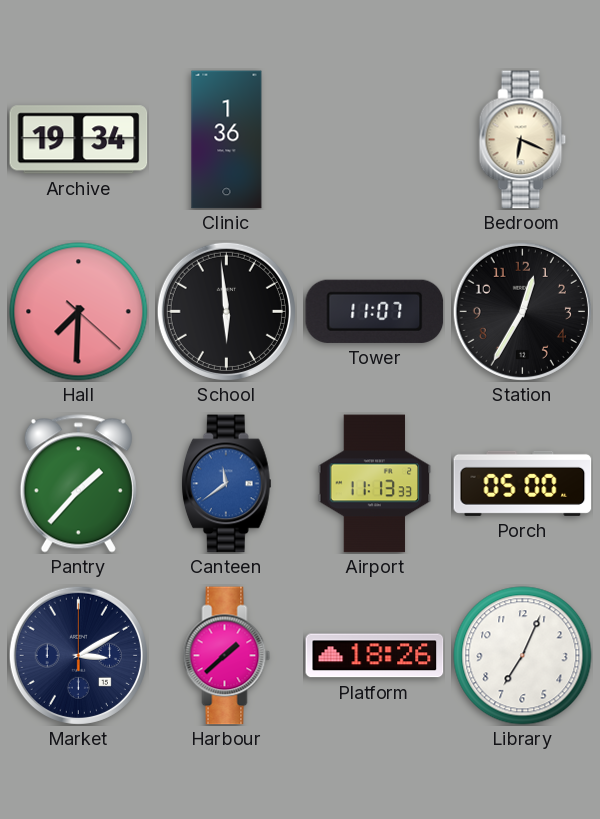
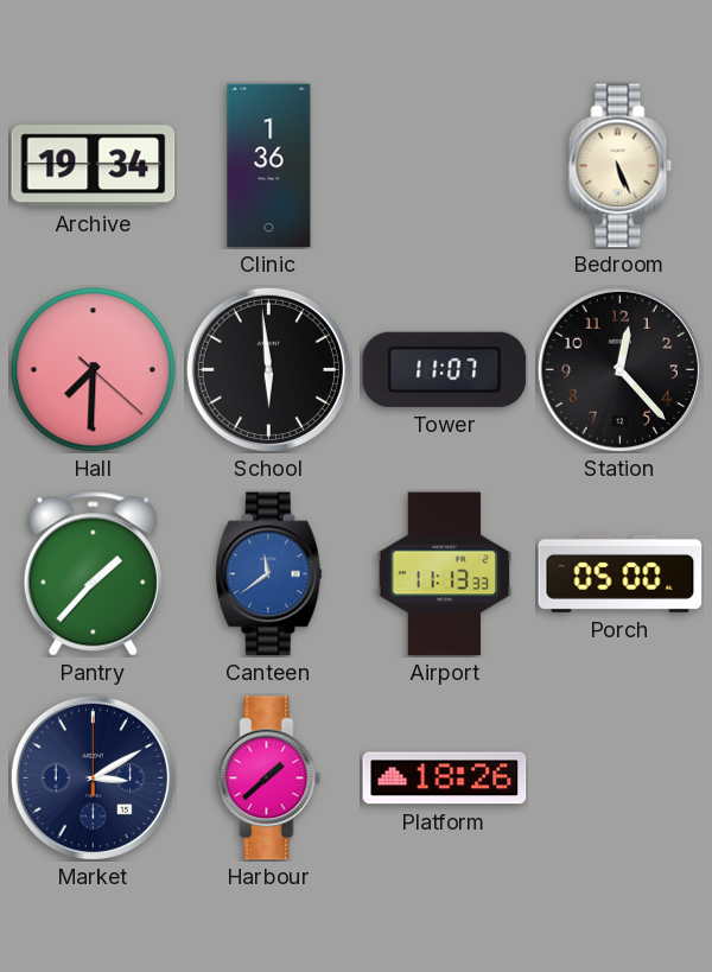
Bedroom: 6:19 -> 5:26 (621, 166)
Station: 12:35 -> 12:23 (619, 369)
Library: 7:04 -> none (523, 656)
